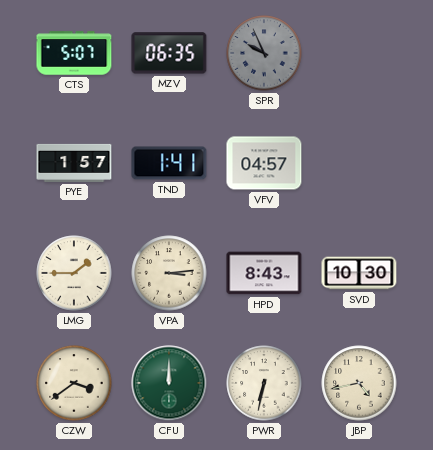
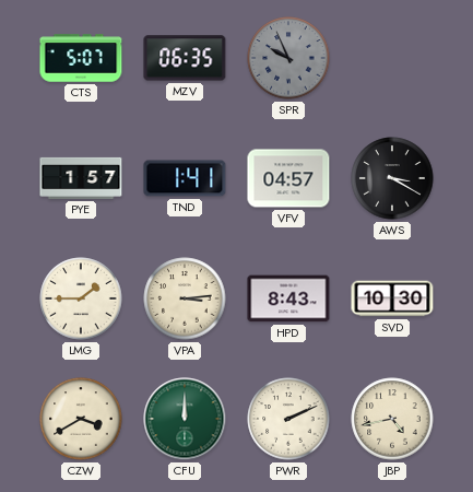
AWS: none -> 3:20 (392, 178)
CZW: 3:39 -> 3:40 (81, 419)
PWR: 6:32 -> 2:11 (288, 419)
